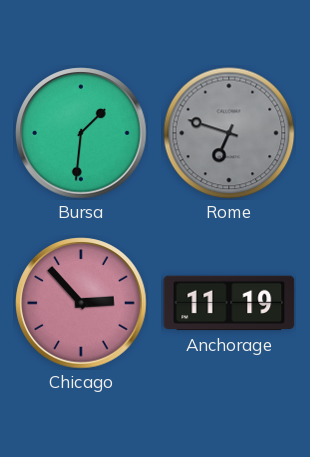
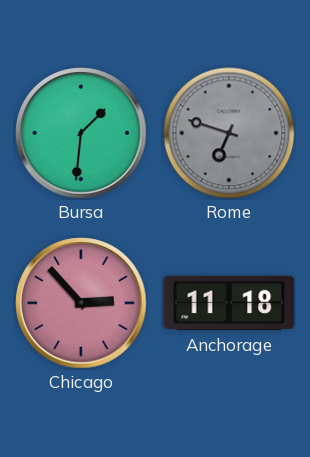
Anchorage: 11:19 -> 11:18 (229, 303)
